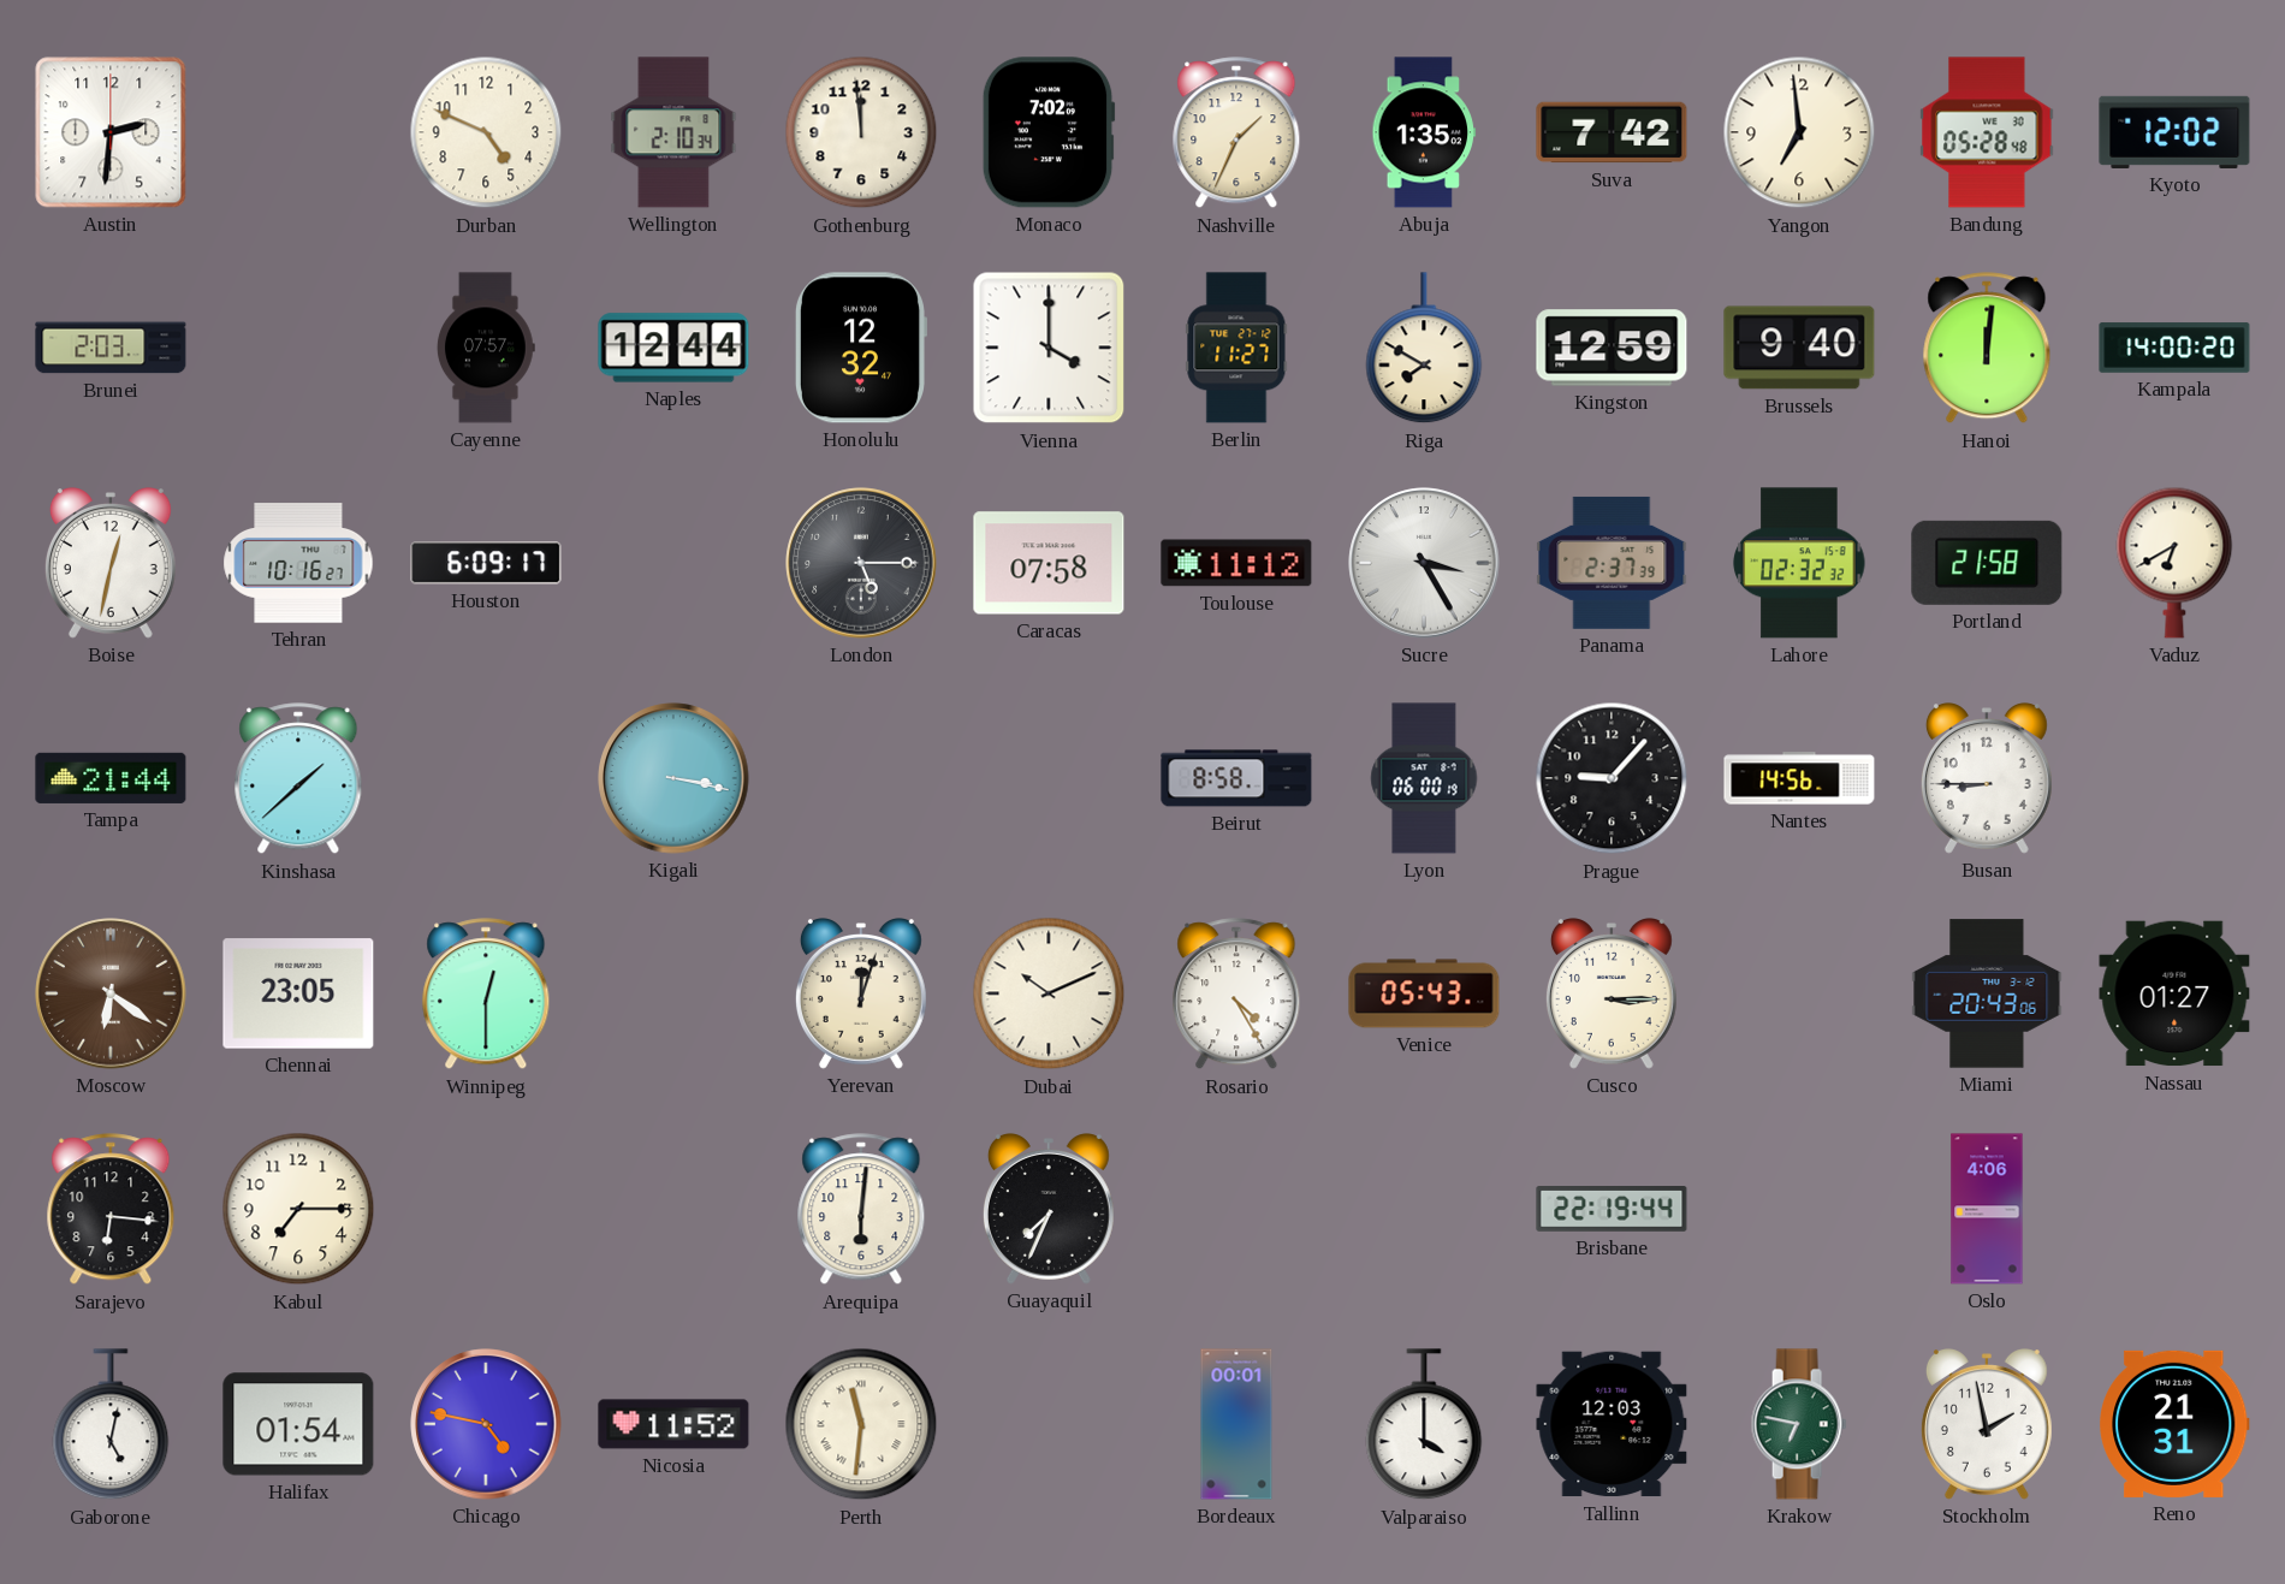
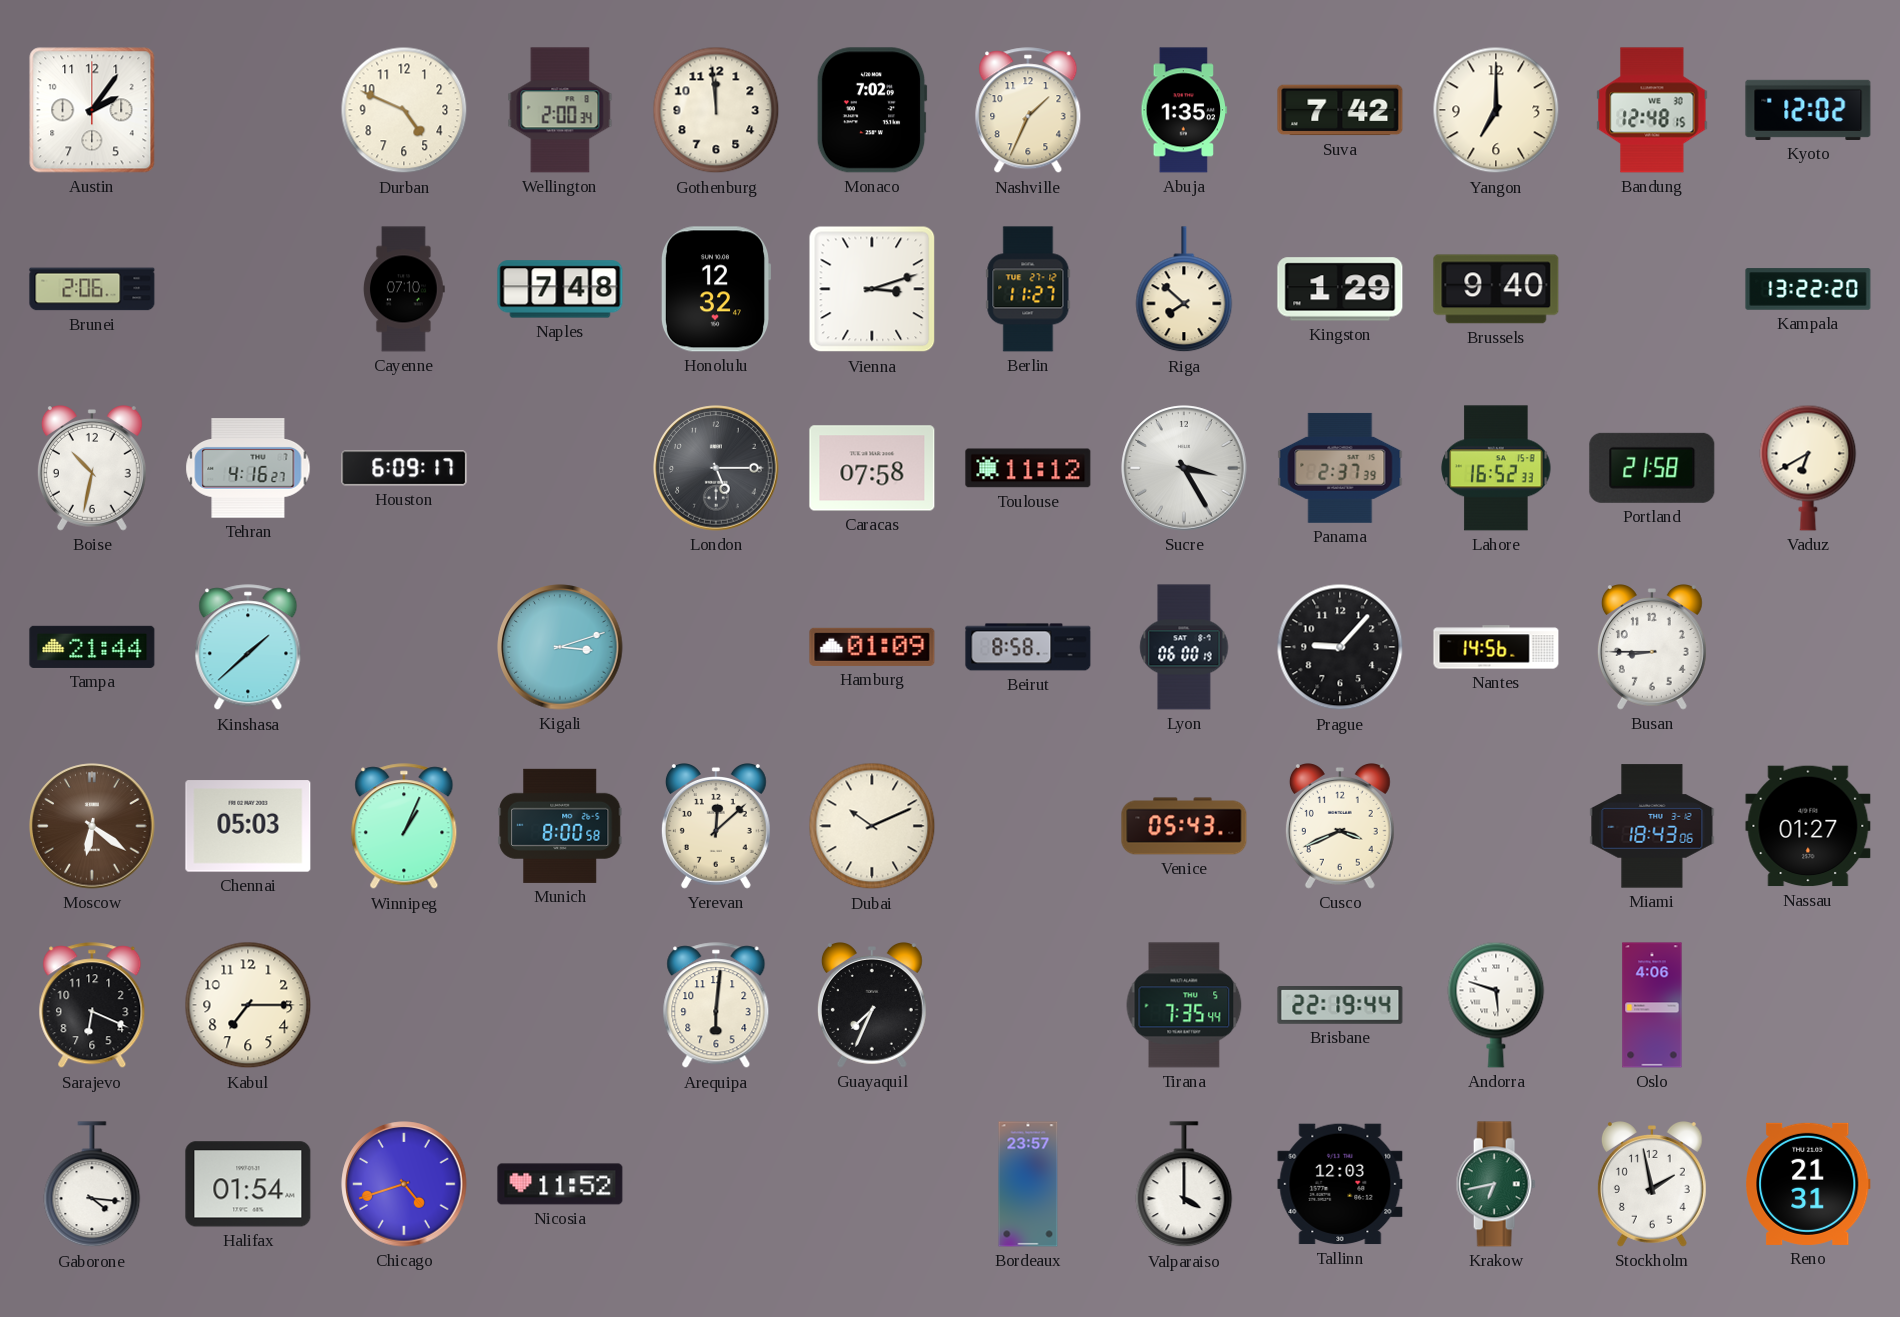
Austin: 2:31 -> 2:06 (92, 110)
Wellington: 2:10 -> 2:00 (560, 110)
Yangon: 6:59 -> 7:00 (1496, 110)
Bandung: 05:28 -> 12:48 (1652, 110)
Brunei: 2:03 -> 2:06 (92, 289)
Cayenne: 07:57 -> 07:10 (404, 289)
Naples: 12:44 -> 7:48 (560, 289)
Vienna: 4:00 -> 3:12 (872, 289)
Riga: 7:50 -> 7:52 (1184, 290)
Kingston: 12:59 -> 1:29 (1340, 289)
Hanoi: 12:01 -> none (1987, 349)
Kampala: 14:00 -> 13:22 (1808, 289)
Boise: 12:32 -> 10:32 (92, 469)
Tehran: 10:16 -> 4:16 (248, 468)
Lahore: 02:32 -> 16:52 (1496, 468)
Kigali: 3:17 -> 3:12 (560, 647)
Hamburg: none -> 01:09 (872, 647)
Chennai: 23:05 -> 05:03 (248, 826)
Winnipeg: 12:30 -> 1:04 (404, 827)
Munich: none -> 8:00 (560, 826)
Yerevan: 12:03 -> 12:08 (716, 827)
Rosario: 4:25 -> none (1236, 995)
Cusco: 3:15 -> 3:41 (1340, 827)
Miami: 20:43 -> 18:43 (1652, 826)
Sarajevo: 6:16 -> 6:19 (92, 1006)
Tirana: none -> 7:35 (1184, 1005)
Andorra: none -> 5:48 (1496, 1005)
Gaborone: 5:02 -> 4:16 (92, 1185)
Chicago: 4:47 -> 4:42 (404, 1184)
Perth: 11:31 -> none (861, 1424)
Bordeaux: 00:01 -> 23:57 (1028, 1184)
Krakow: 6:47 -> 6:43 (1496, 1184)
